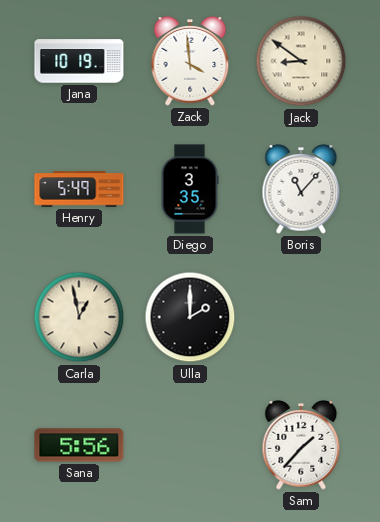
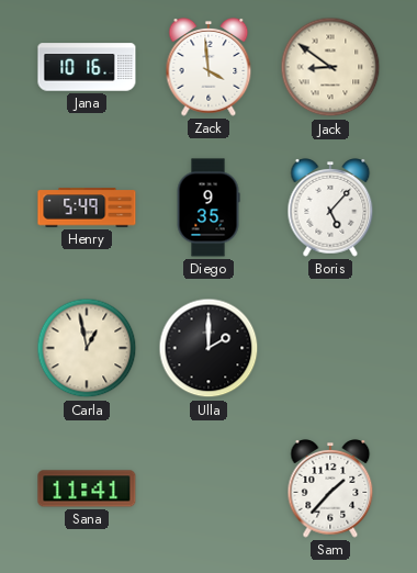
Jana: 10:19 -> 10:16 (87, 67)
Diego: 3:35 -> 9:35 (208, 207)
Boris: 11:07 -> 5:07 (330, 209)
Sana: 5:56 -> 11:41 (87, 488)
